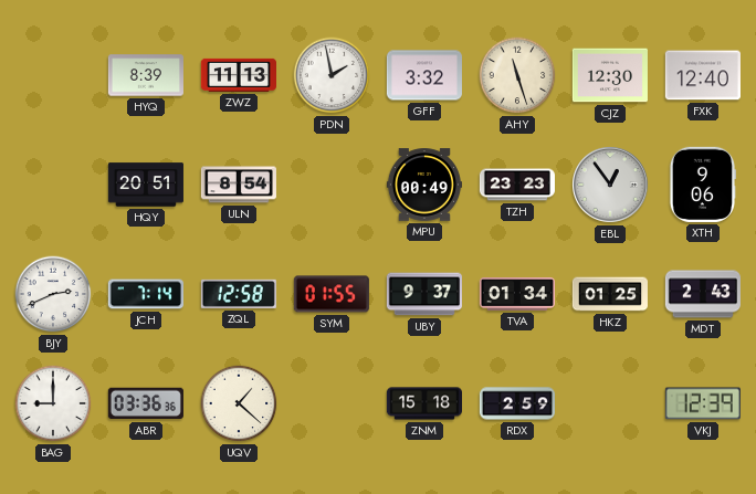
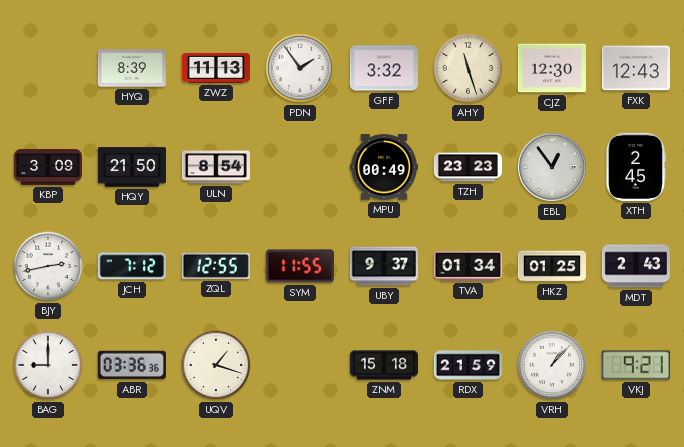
PDN: 1:58 -> 1:54 (300, 68)
FXK: 12:40 -> 12:43 (636, 68)
KBP: none -> 3:09 (48, 168)
HQY: 20:51 -> 21:50 (132, 167)
XTH: 9:06 -> 2:45 (635, 167)
BJY: 2:41 -> 2:43 (48, 266)
JCH: 7:14 -> 7:12 (132, 266)
ZQL: 12:58 -> 12:55 (216, 266)
SYM: 01:55 -> 11:55 (300, 266)
UQV: 1:22 -> 1:18 (216, 365)
RDX: 2:59 -> 21:59 (467, 365)
VRH: none -> 1:07 (552, 365)
VKJ: 12:39 -> 9:21 (636, 365)
